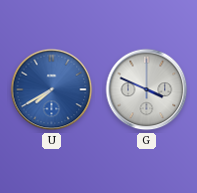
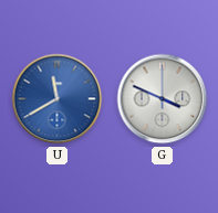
U: 7:40 -> 11:40 (58, 99)
